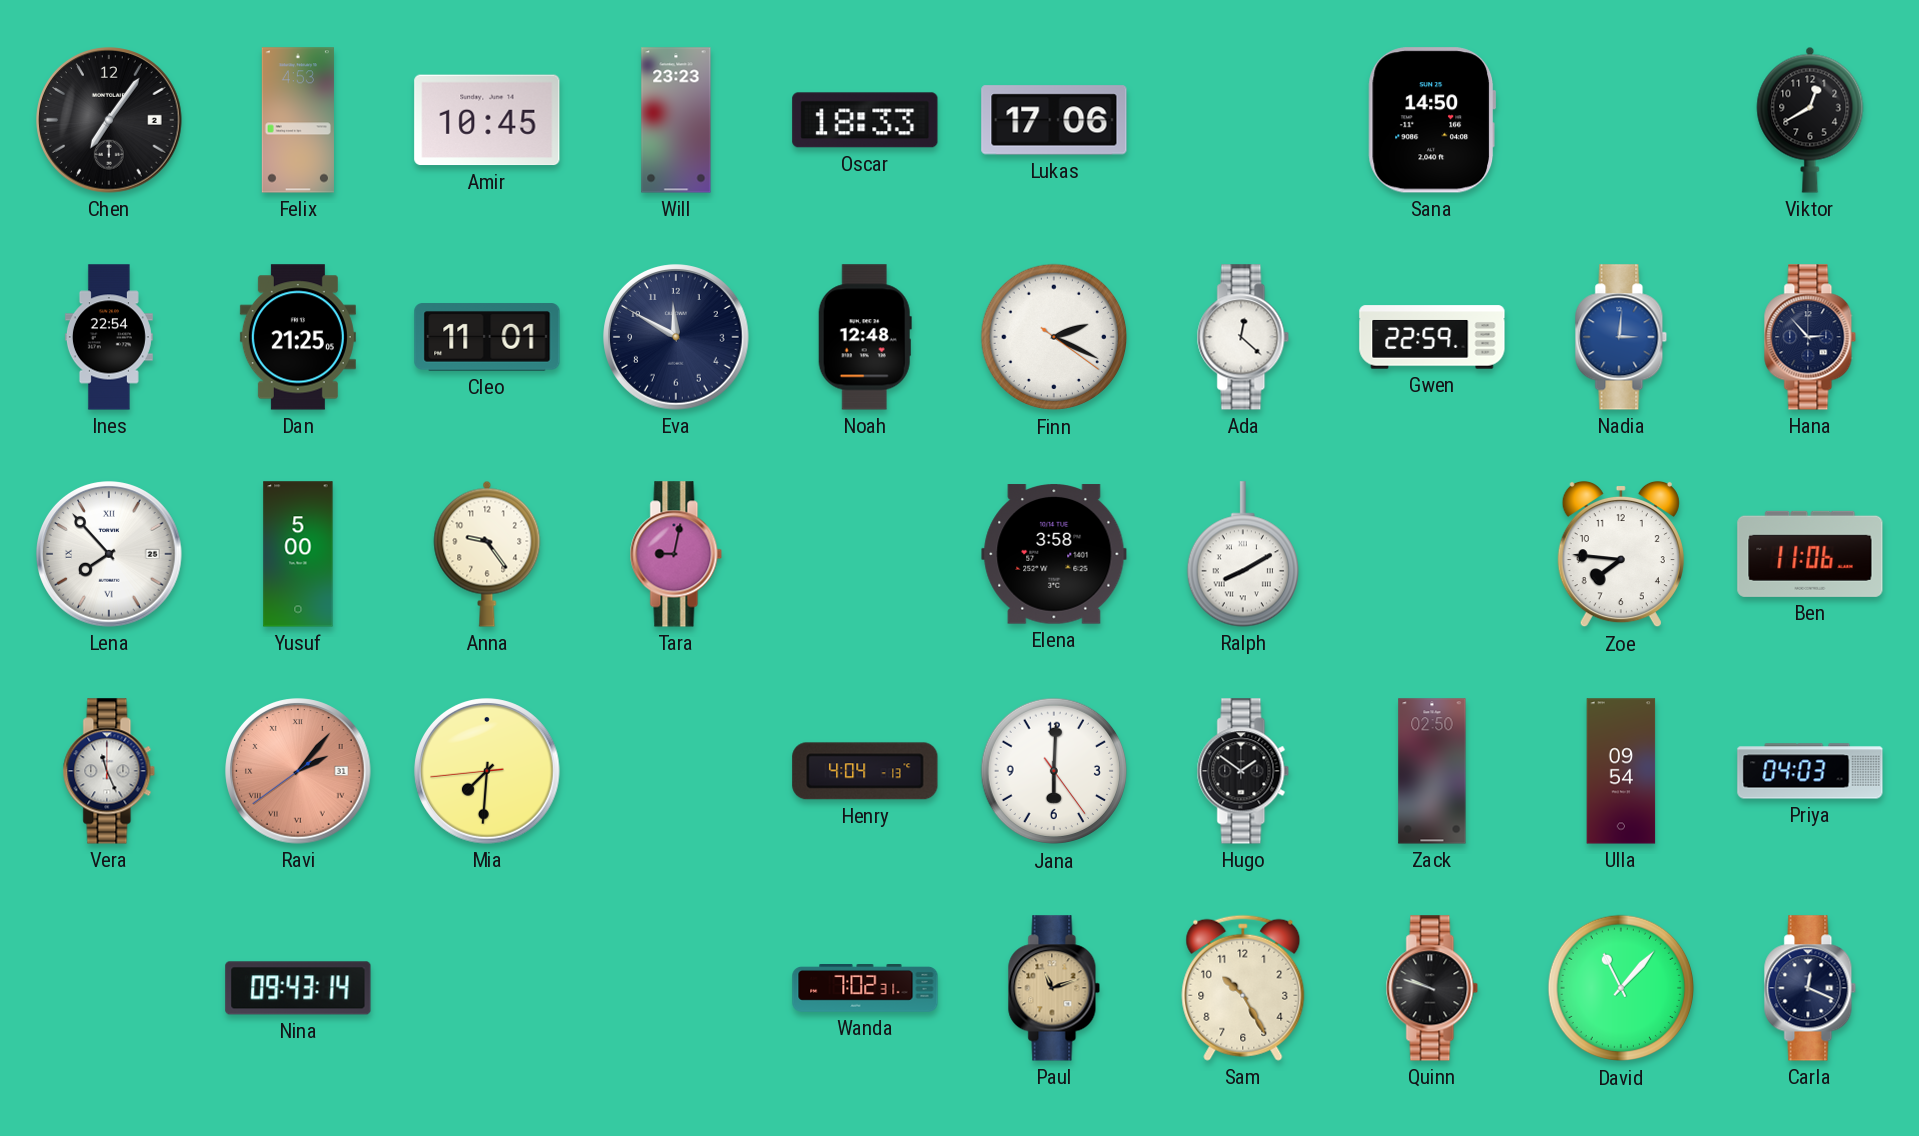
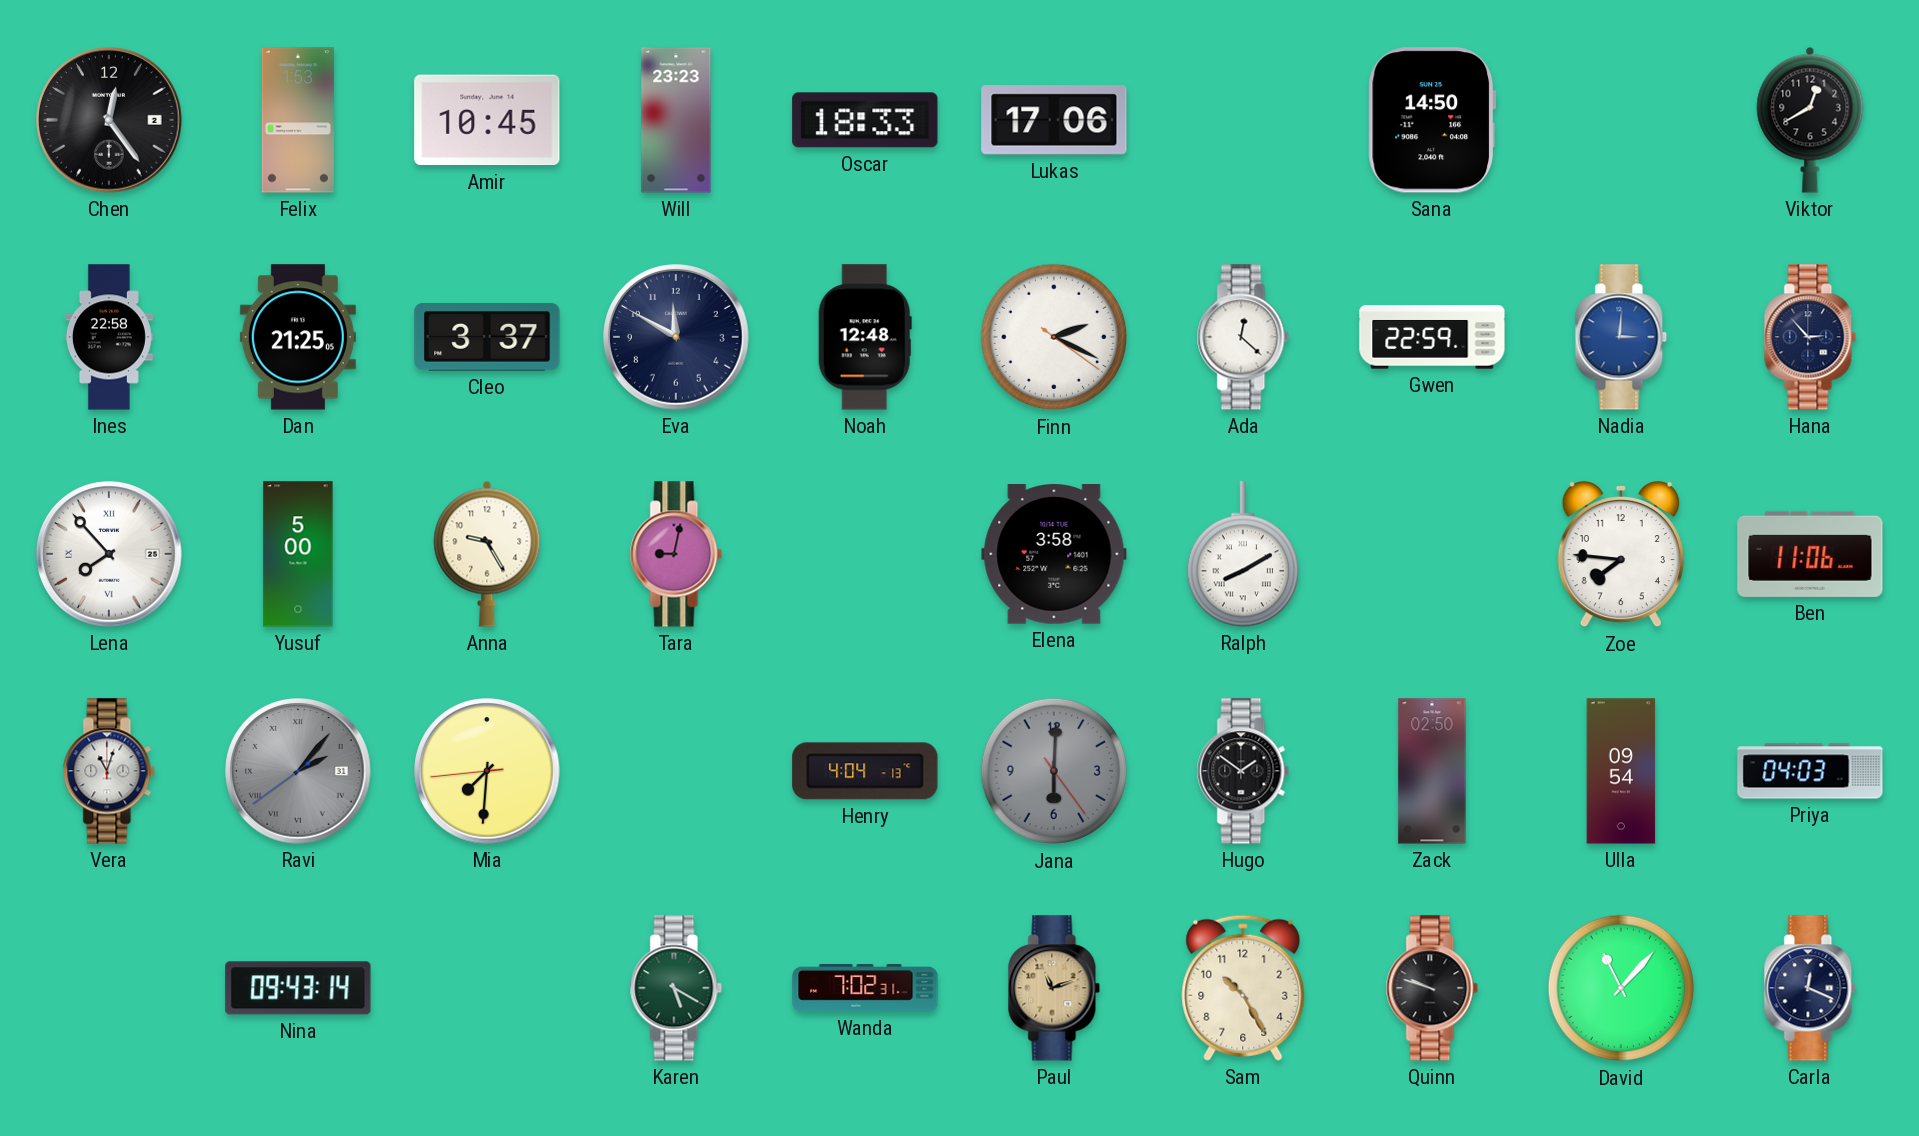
Chen: 7:06 -> 12:24 (109, 120)
Felix: 4:53 -> 1:53 (298, 120)
Ines: 22:54 -> 22:58 (109, 337)
Cleo: 11:01 -> 3:37 (487, 337)
Anna: 9:24 -> 9:25 (487, 554)
Vera: 11:26 -> 11:03 (109, 771)
Ravi dial: salmon -> grey (298, 771)
Jana dial: white -> grey (1054, 771)
Karen: none -> 5:20 (676, 988)
